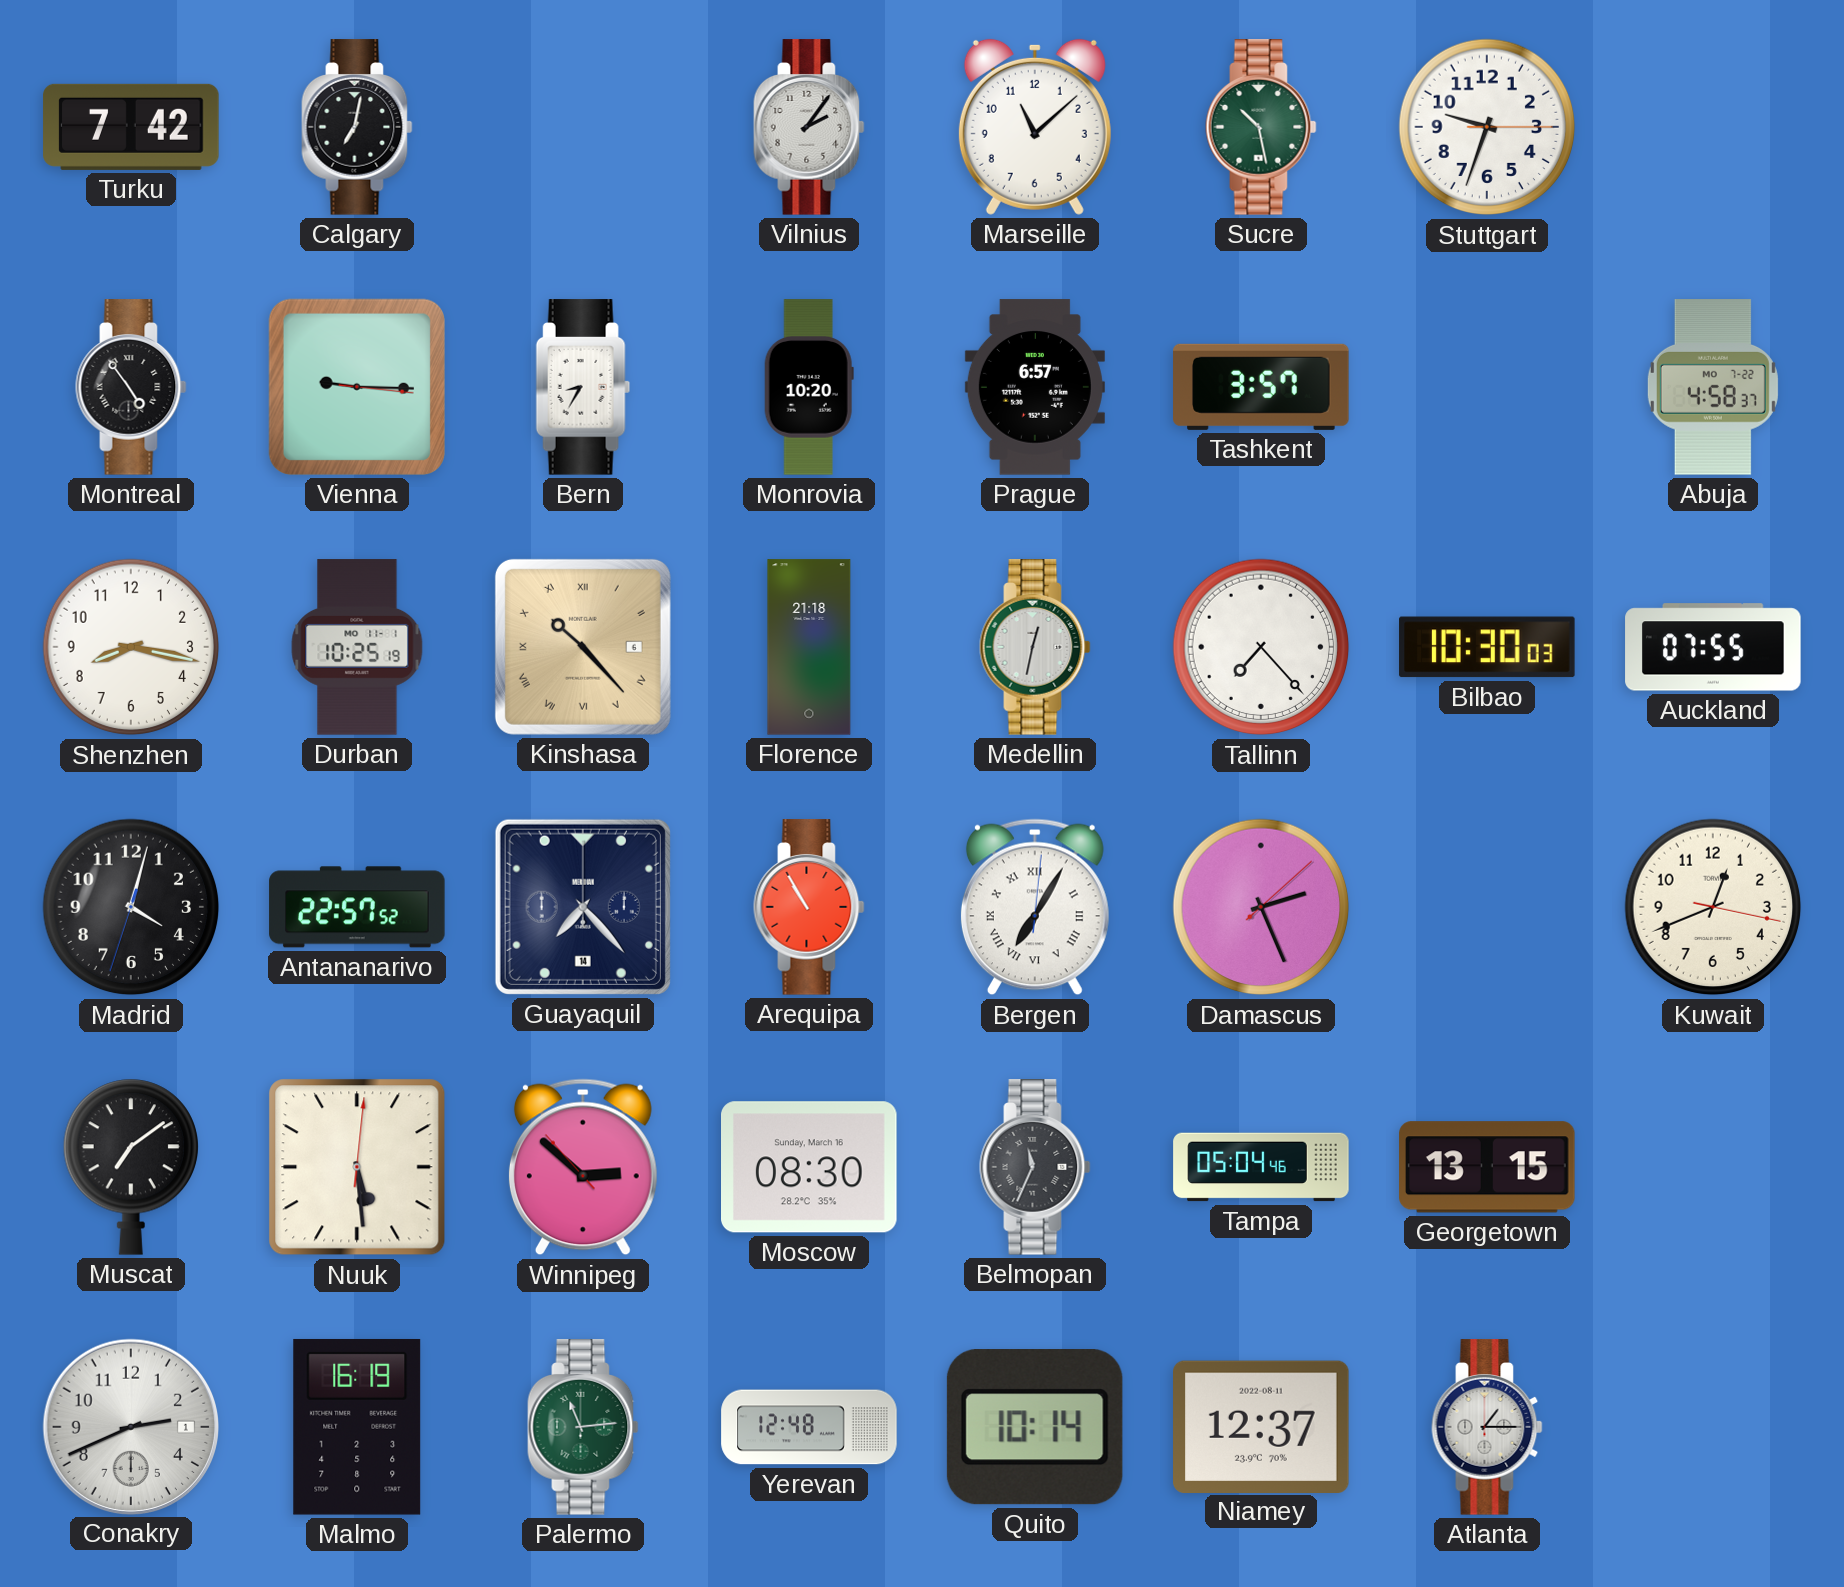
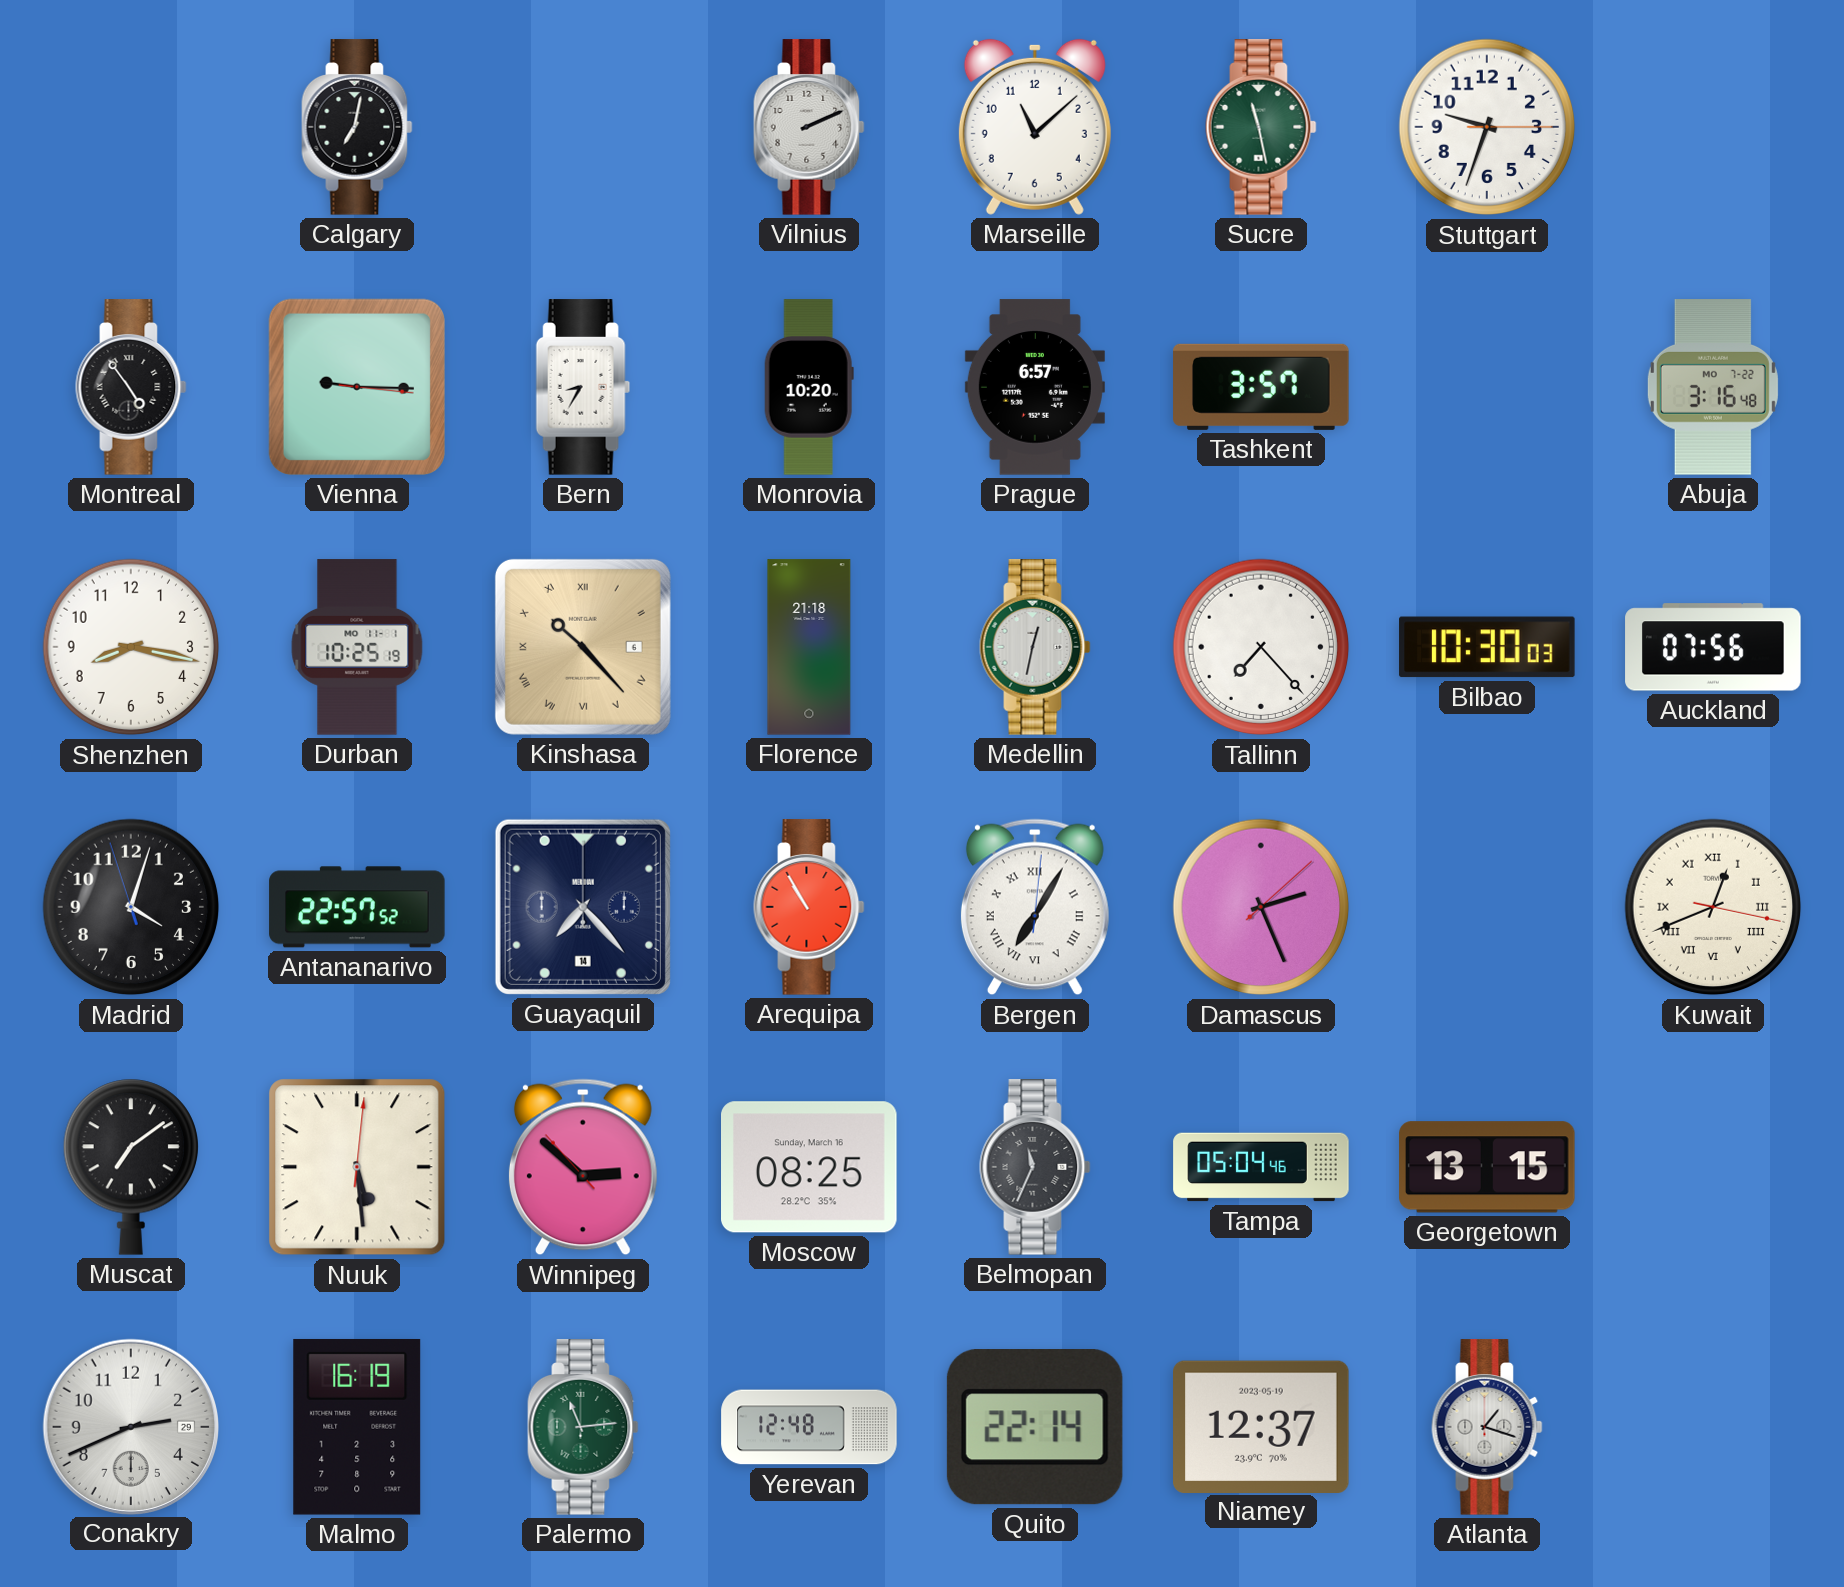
Turku: 7:42 -> none (131, 127)
Vilnius: 2:06 -> 2:11 (809, 127)
Sucre: 10:28 -> 11:28 (1261, 127)
Abuja: 4:58 -> 3:16 (1713, 387)
Auckland: 07:55 -> 07:56 (1713, 647)
Madrid: 4:02:33 -> 4:02:57 (131, 907)
Kuwait numerals: Arabic -> Roman (1713, 907)
Moscow: 08:30 -> 08:25 (810, 1167)
Conakry date: 1 -> 29 (130, 1426)
Quito: 10:14 -> 22:14 (1035, 1427)
Niamey date: 2022-08-11 -> 2023-05-19 (1262, 1426)
Atlanta: 1:15 -> 1:18 (1487, 1427)
